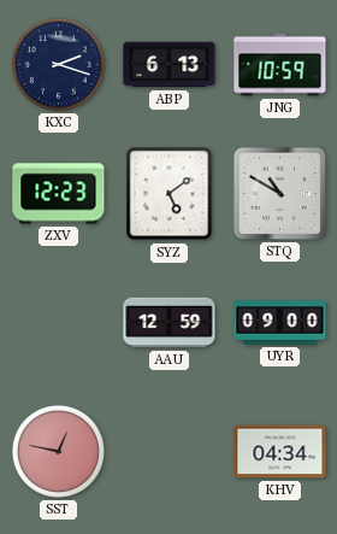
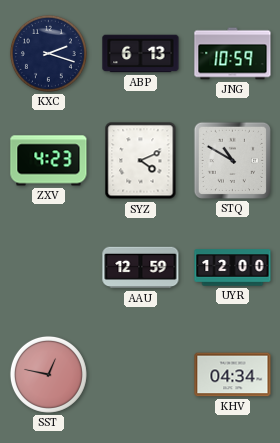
ZXV: 12:23 -> 4:23 (49, 161)
SYZ: 5:09 -> 4:11 (141, 161)
UYR: 09:00 -> 12:00 (233, 268)
